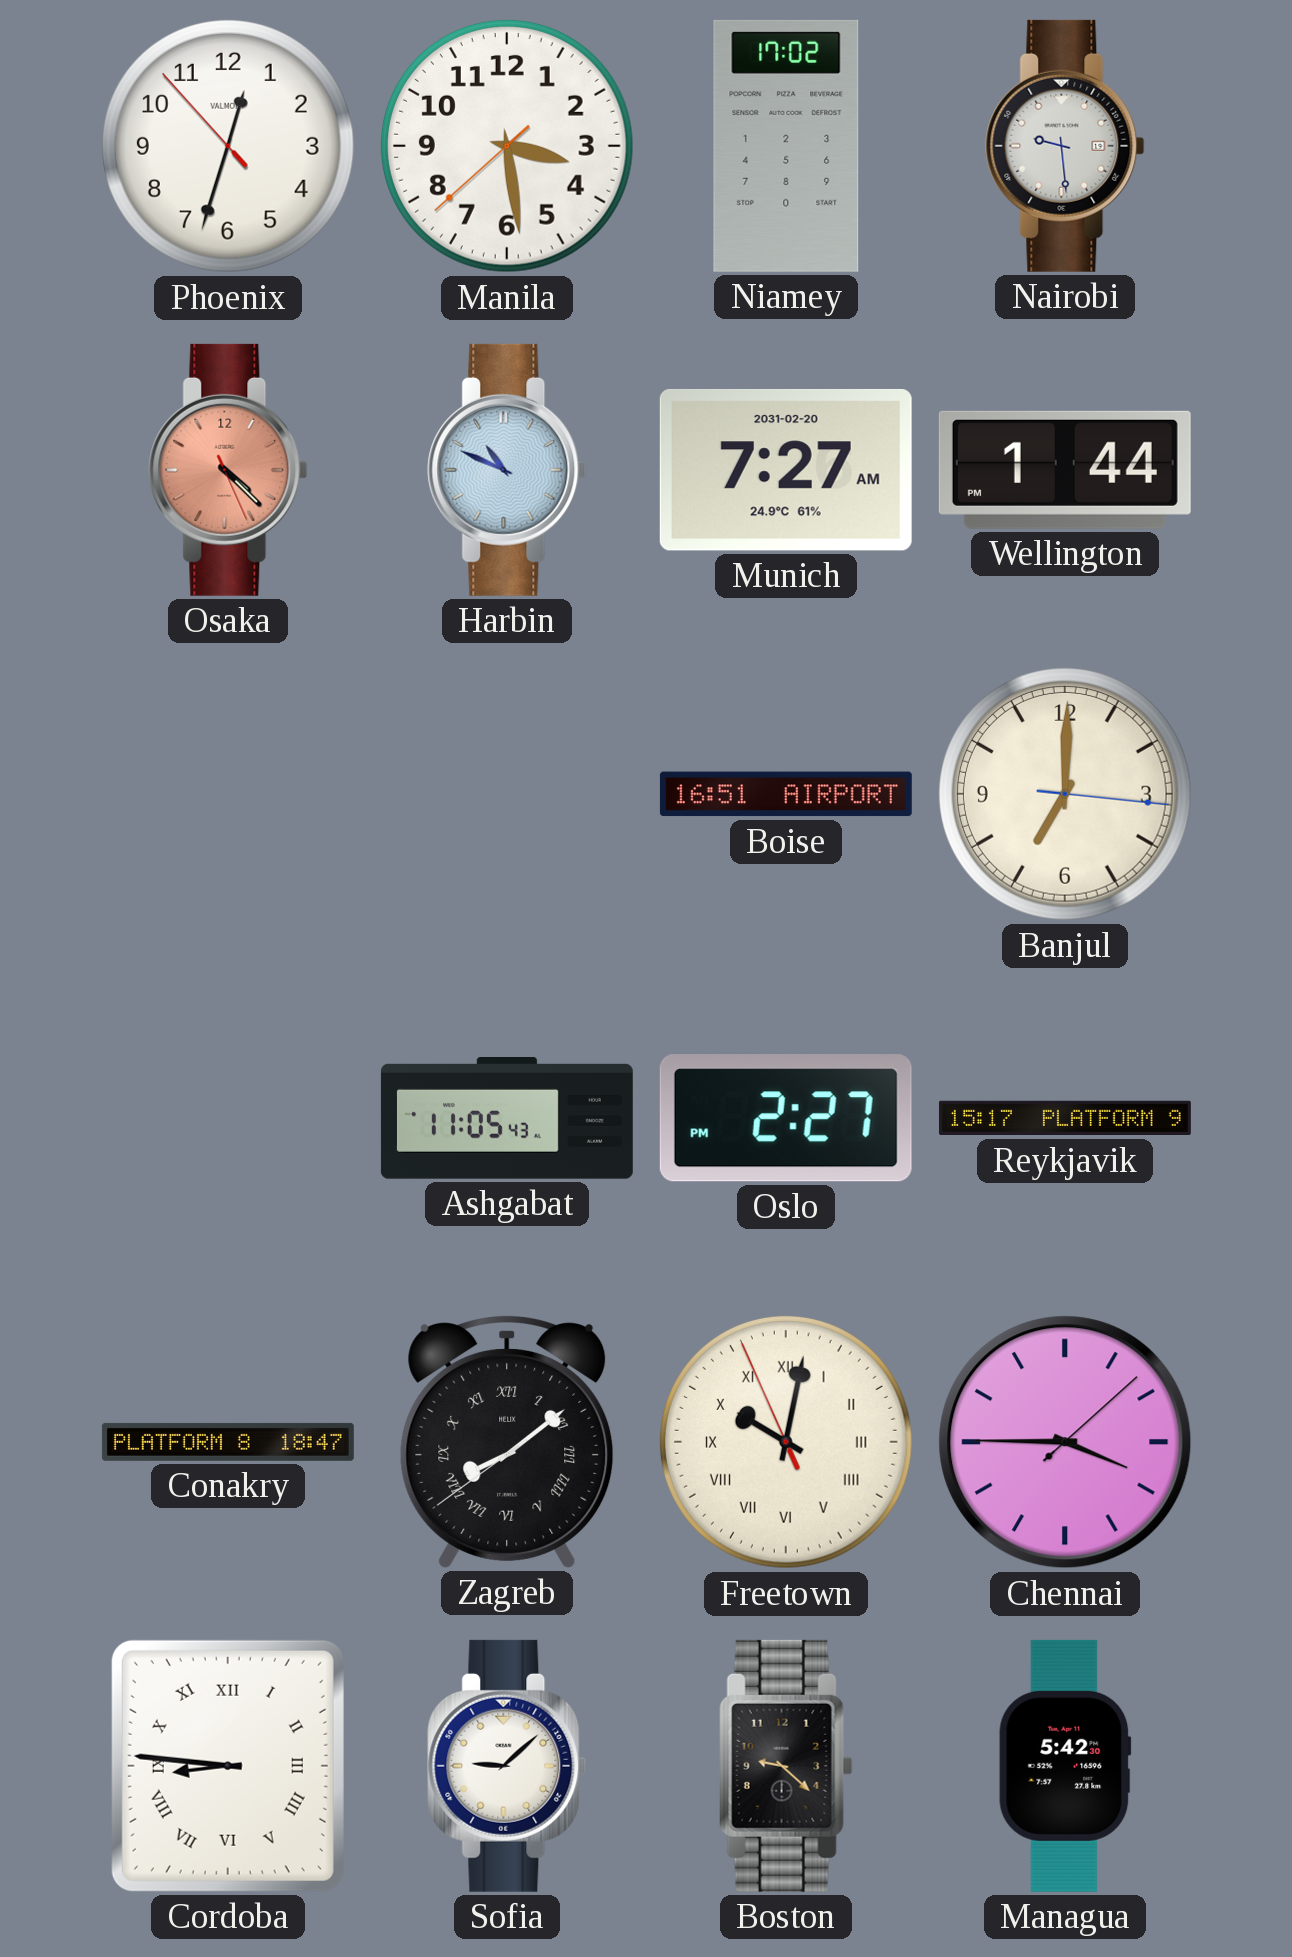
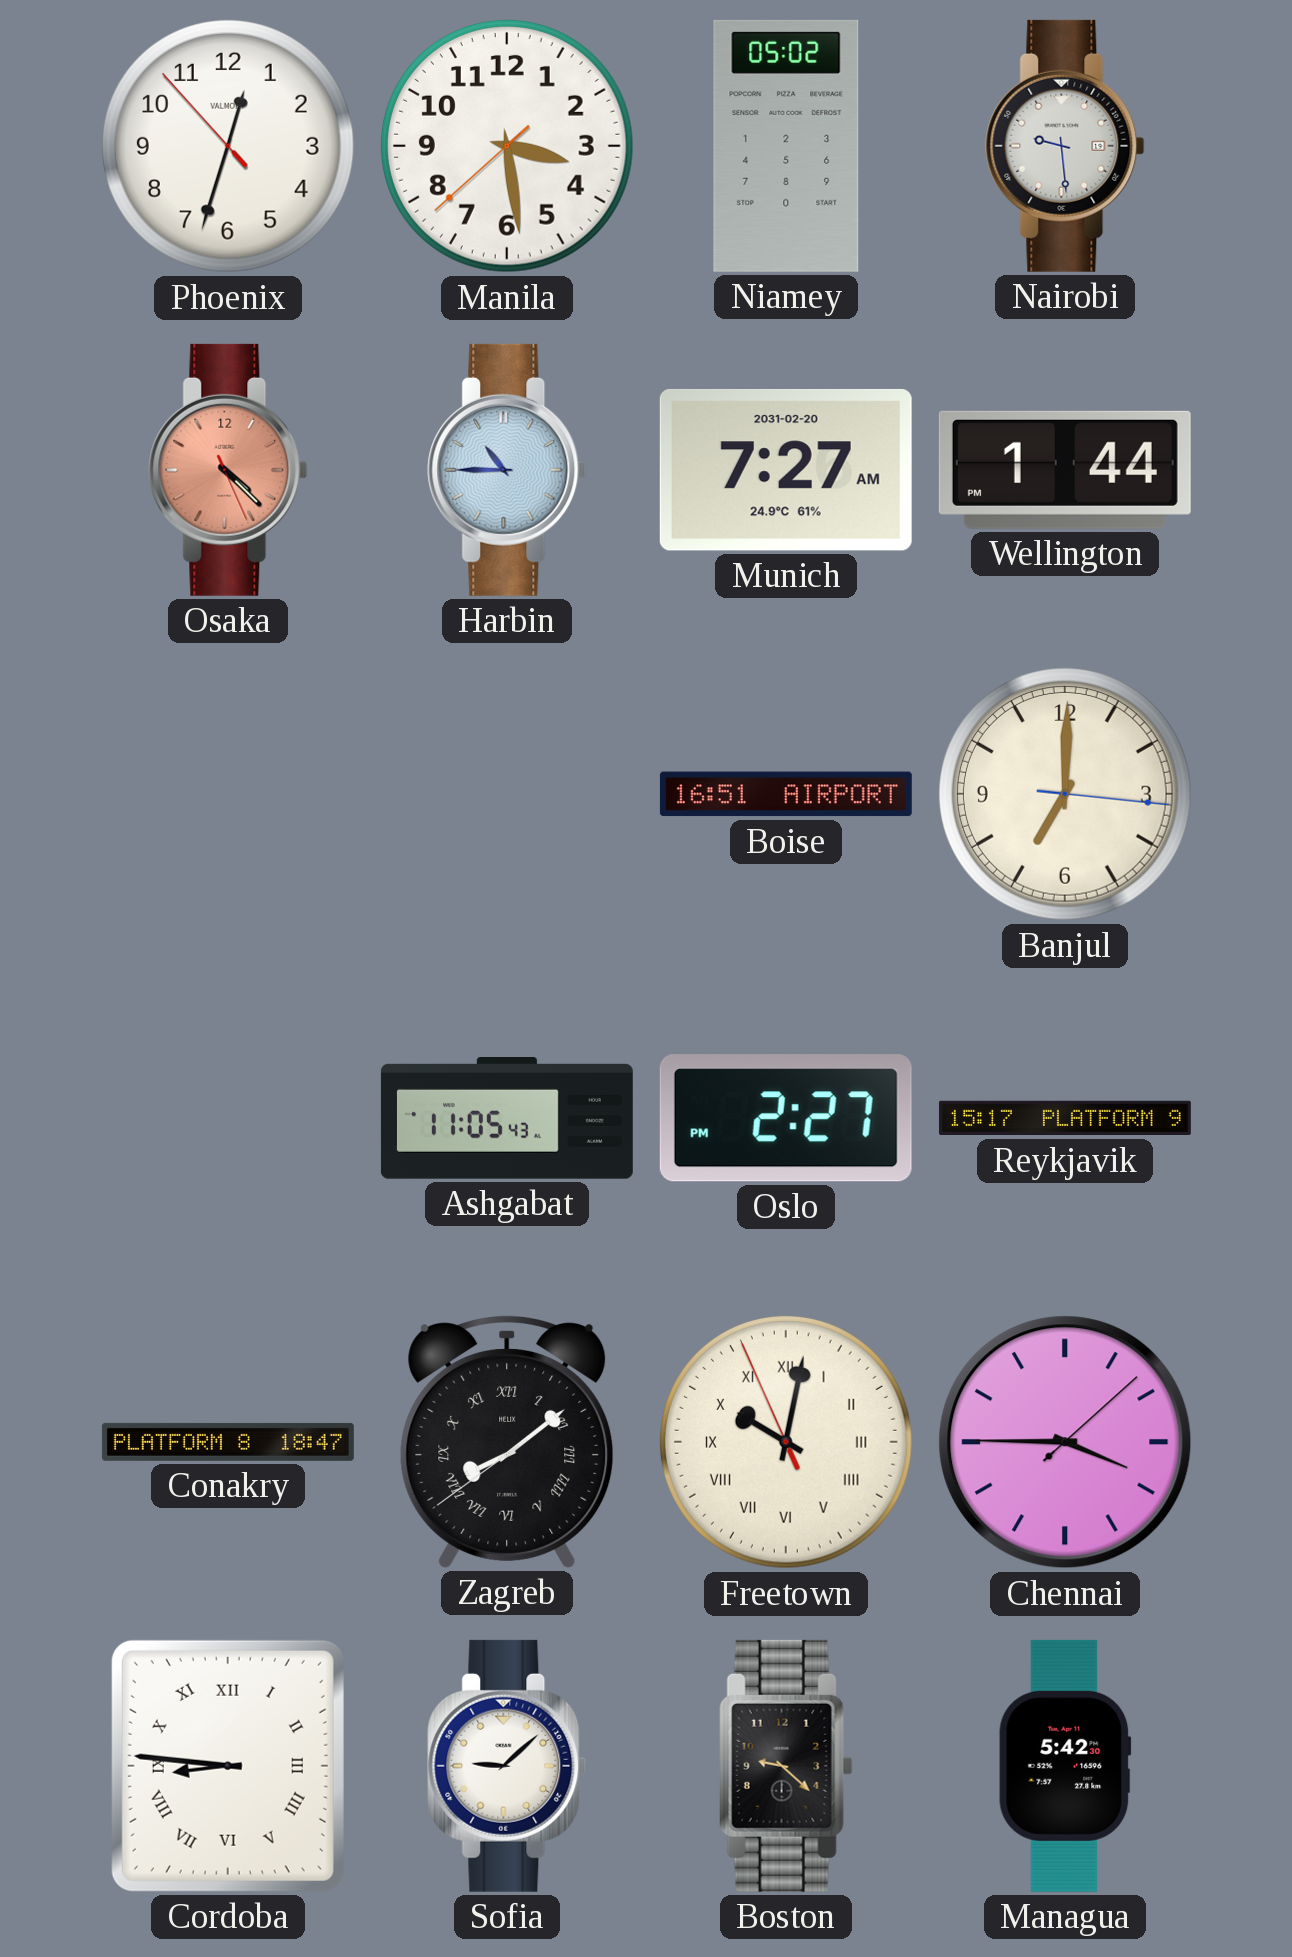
Niamey: 17:02 -> 05:02 (786, 146)
Harbin: 10:49 -> 10:45 (507, 470)
